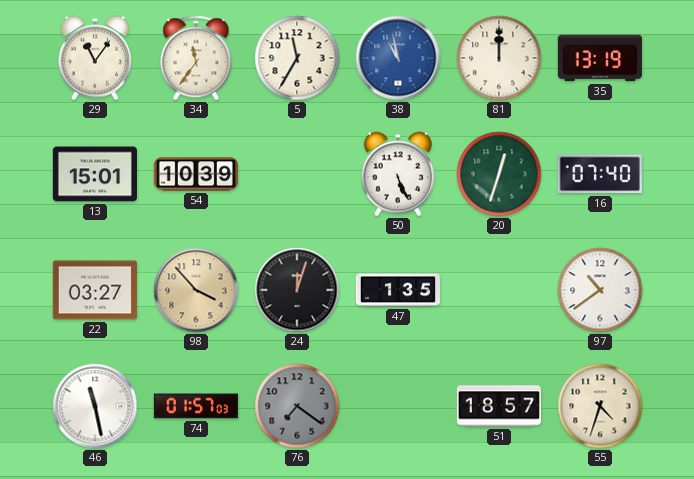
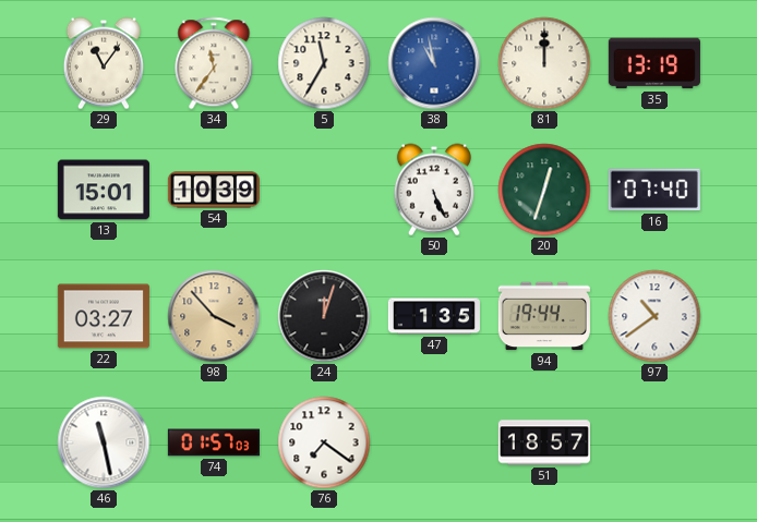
94: none -> 19:44 (544, 316)
76 dial: grey -> white (324, 442)
55: 4:33 -> none (600, 406)
